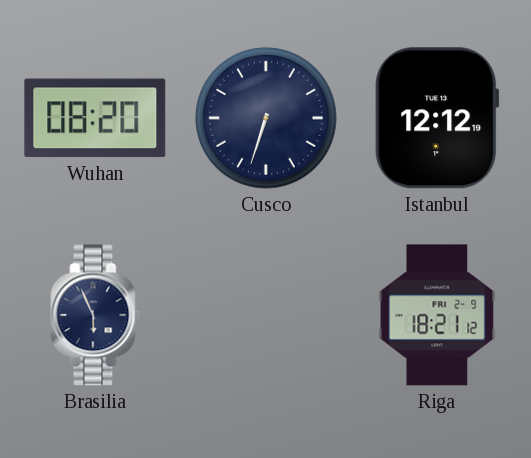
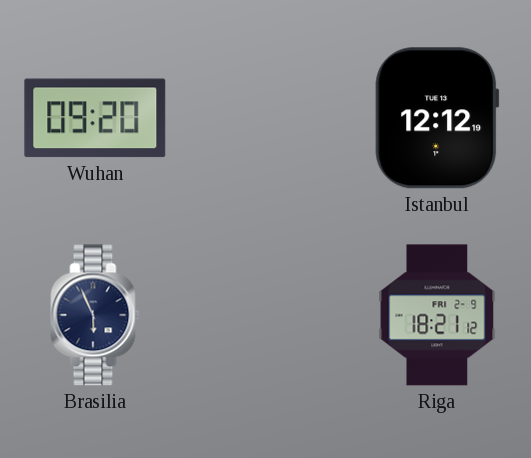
Wuhan: 08:20 -> 09:20 (95, 118)
Cusco: 6:33 -> none (267, 119)
